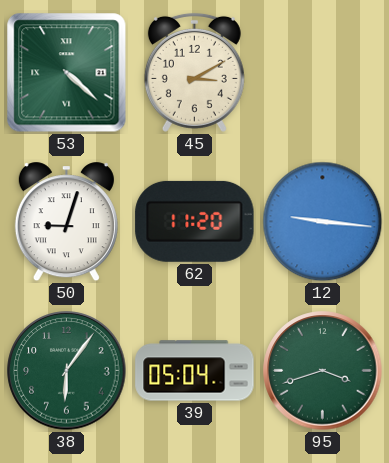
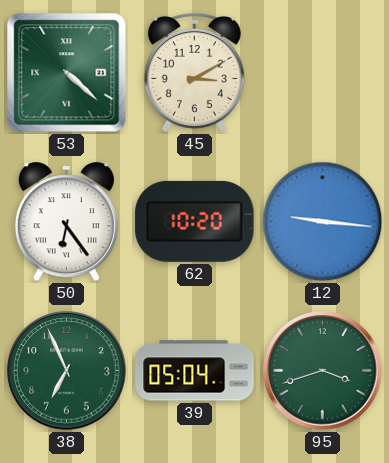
50: 9:03 -> 6:24 (66, 222)
62: 11:20 -> 10:20 (195, 221)
38: 6:06 -> 6:56 (67, 371)
